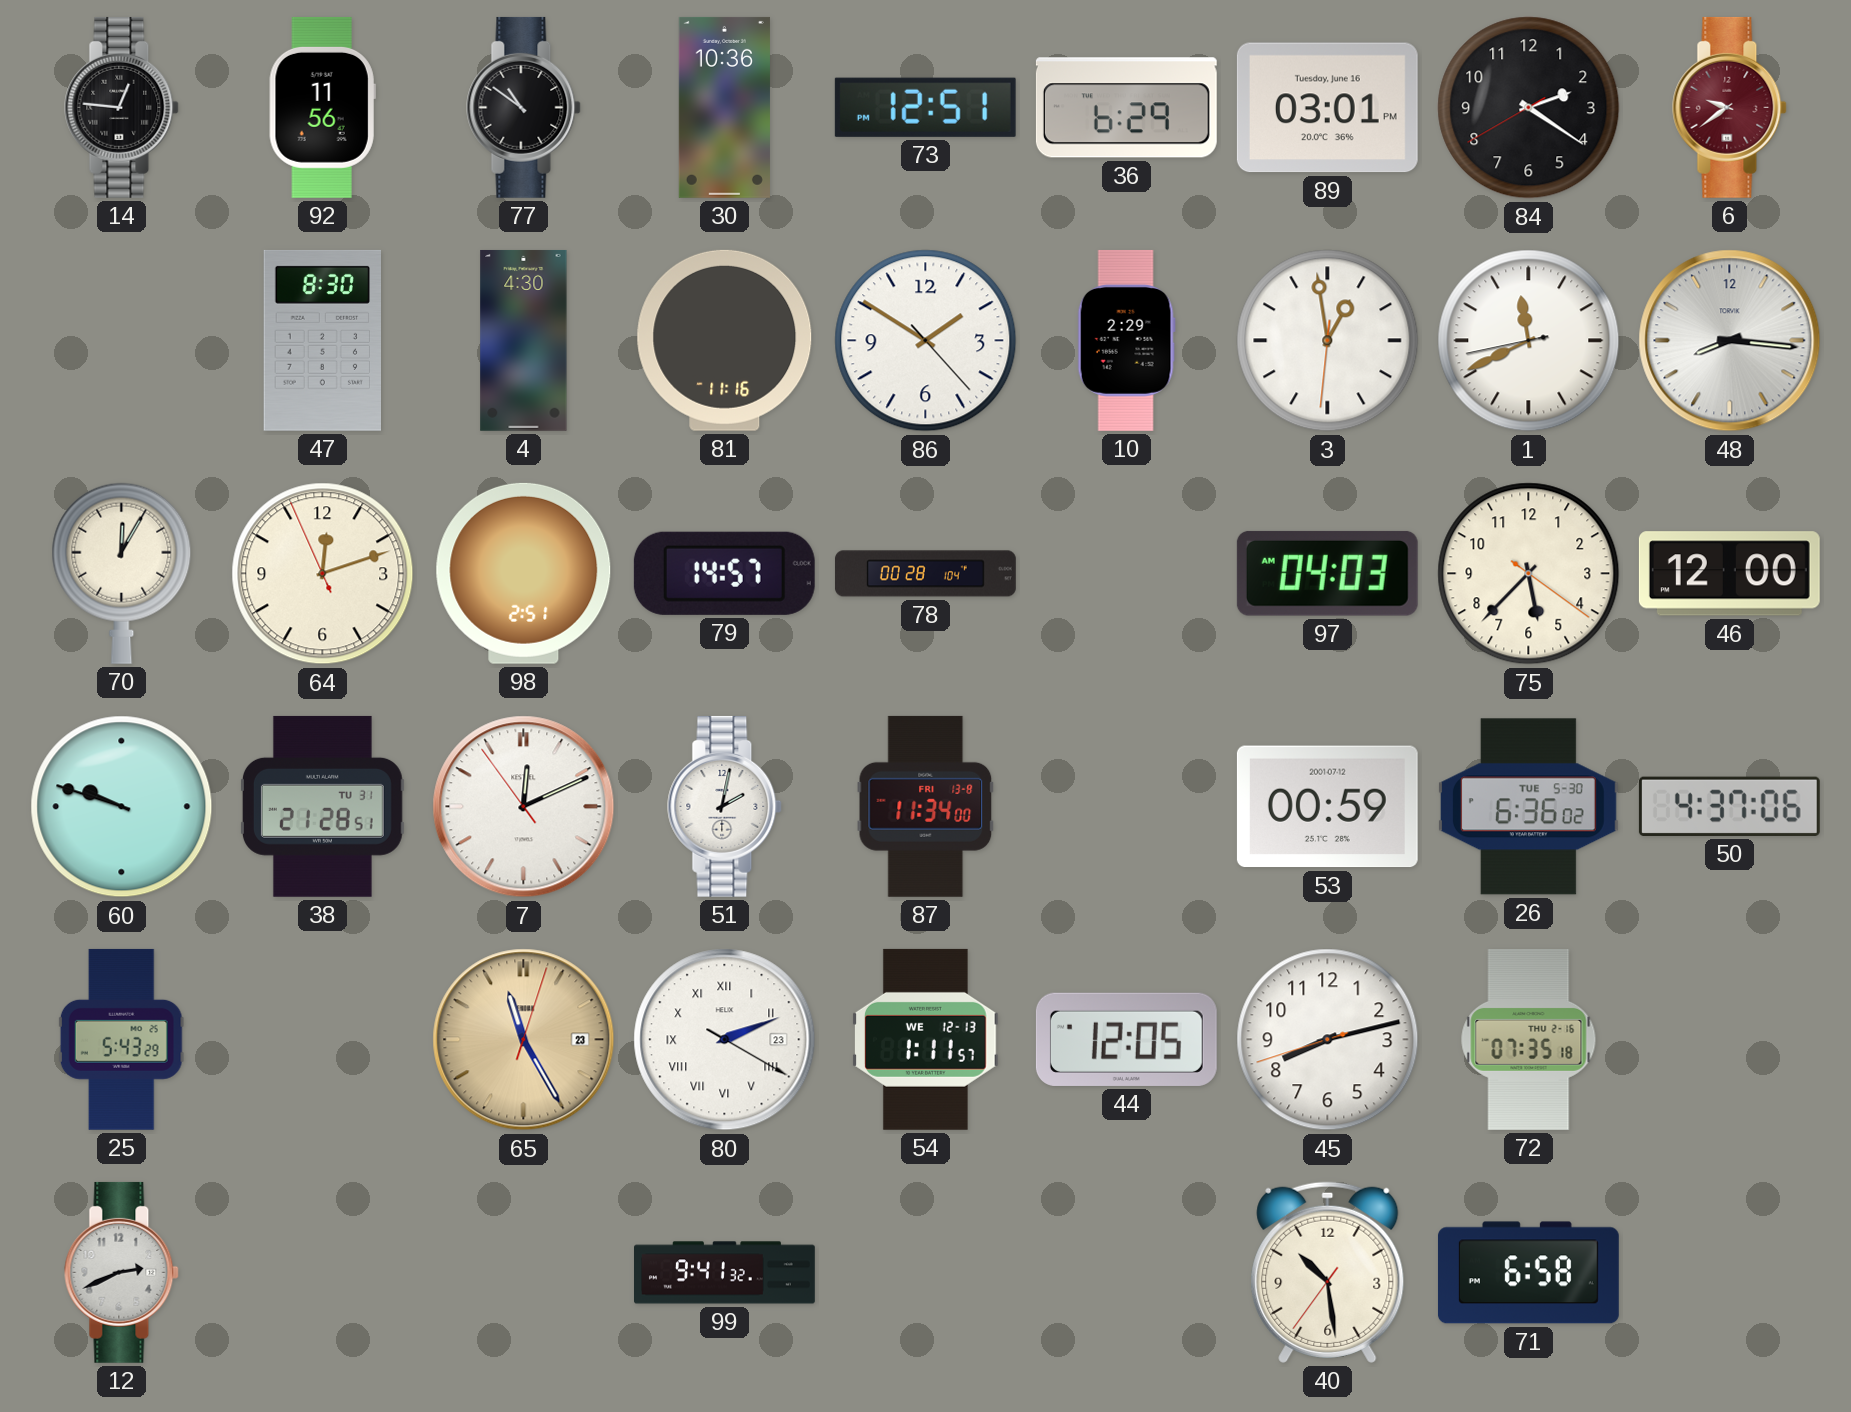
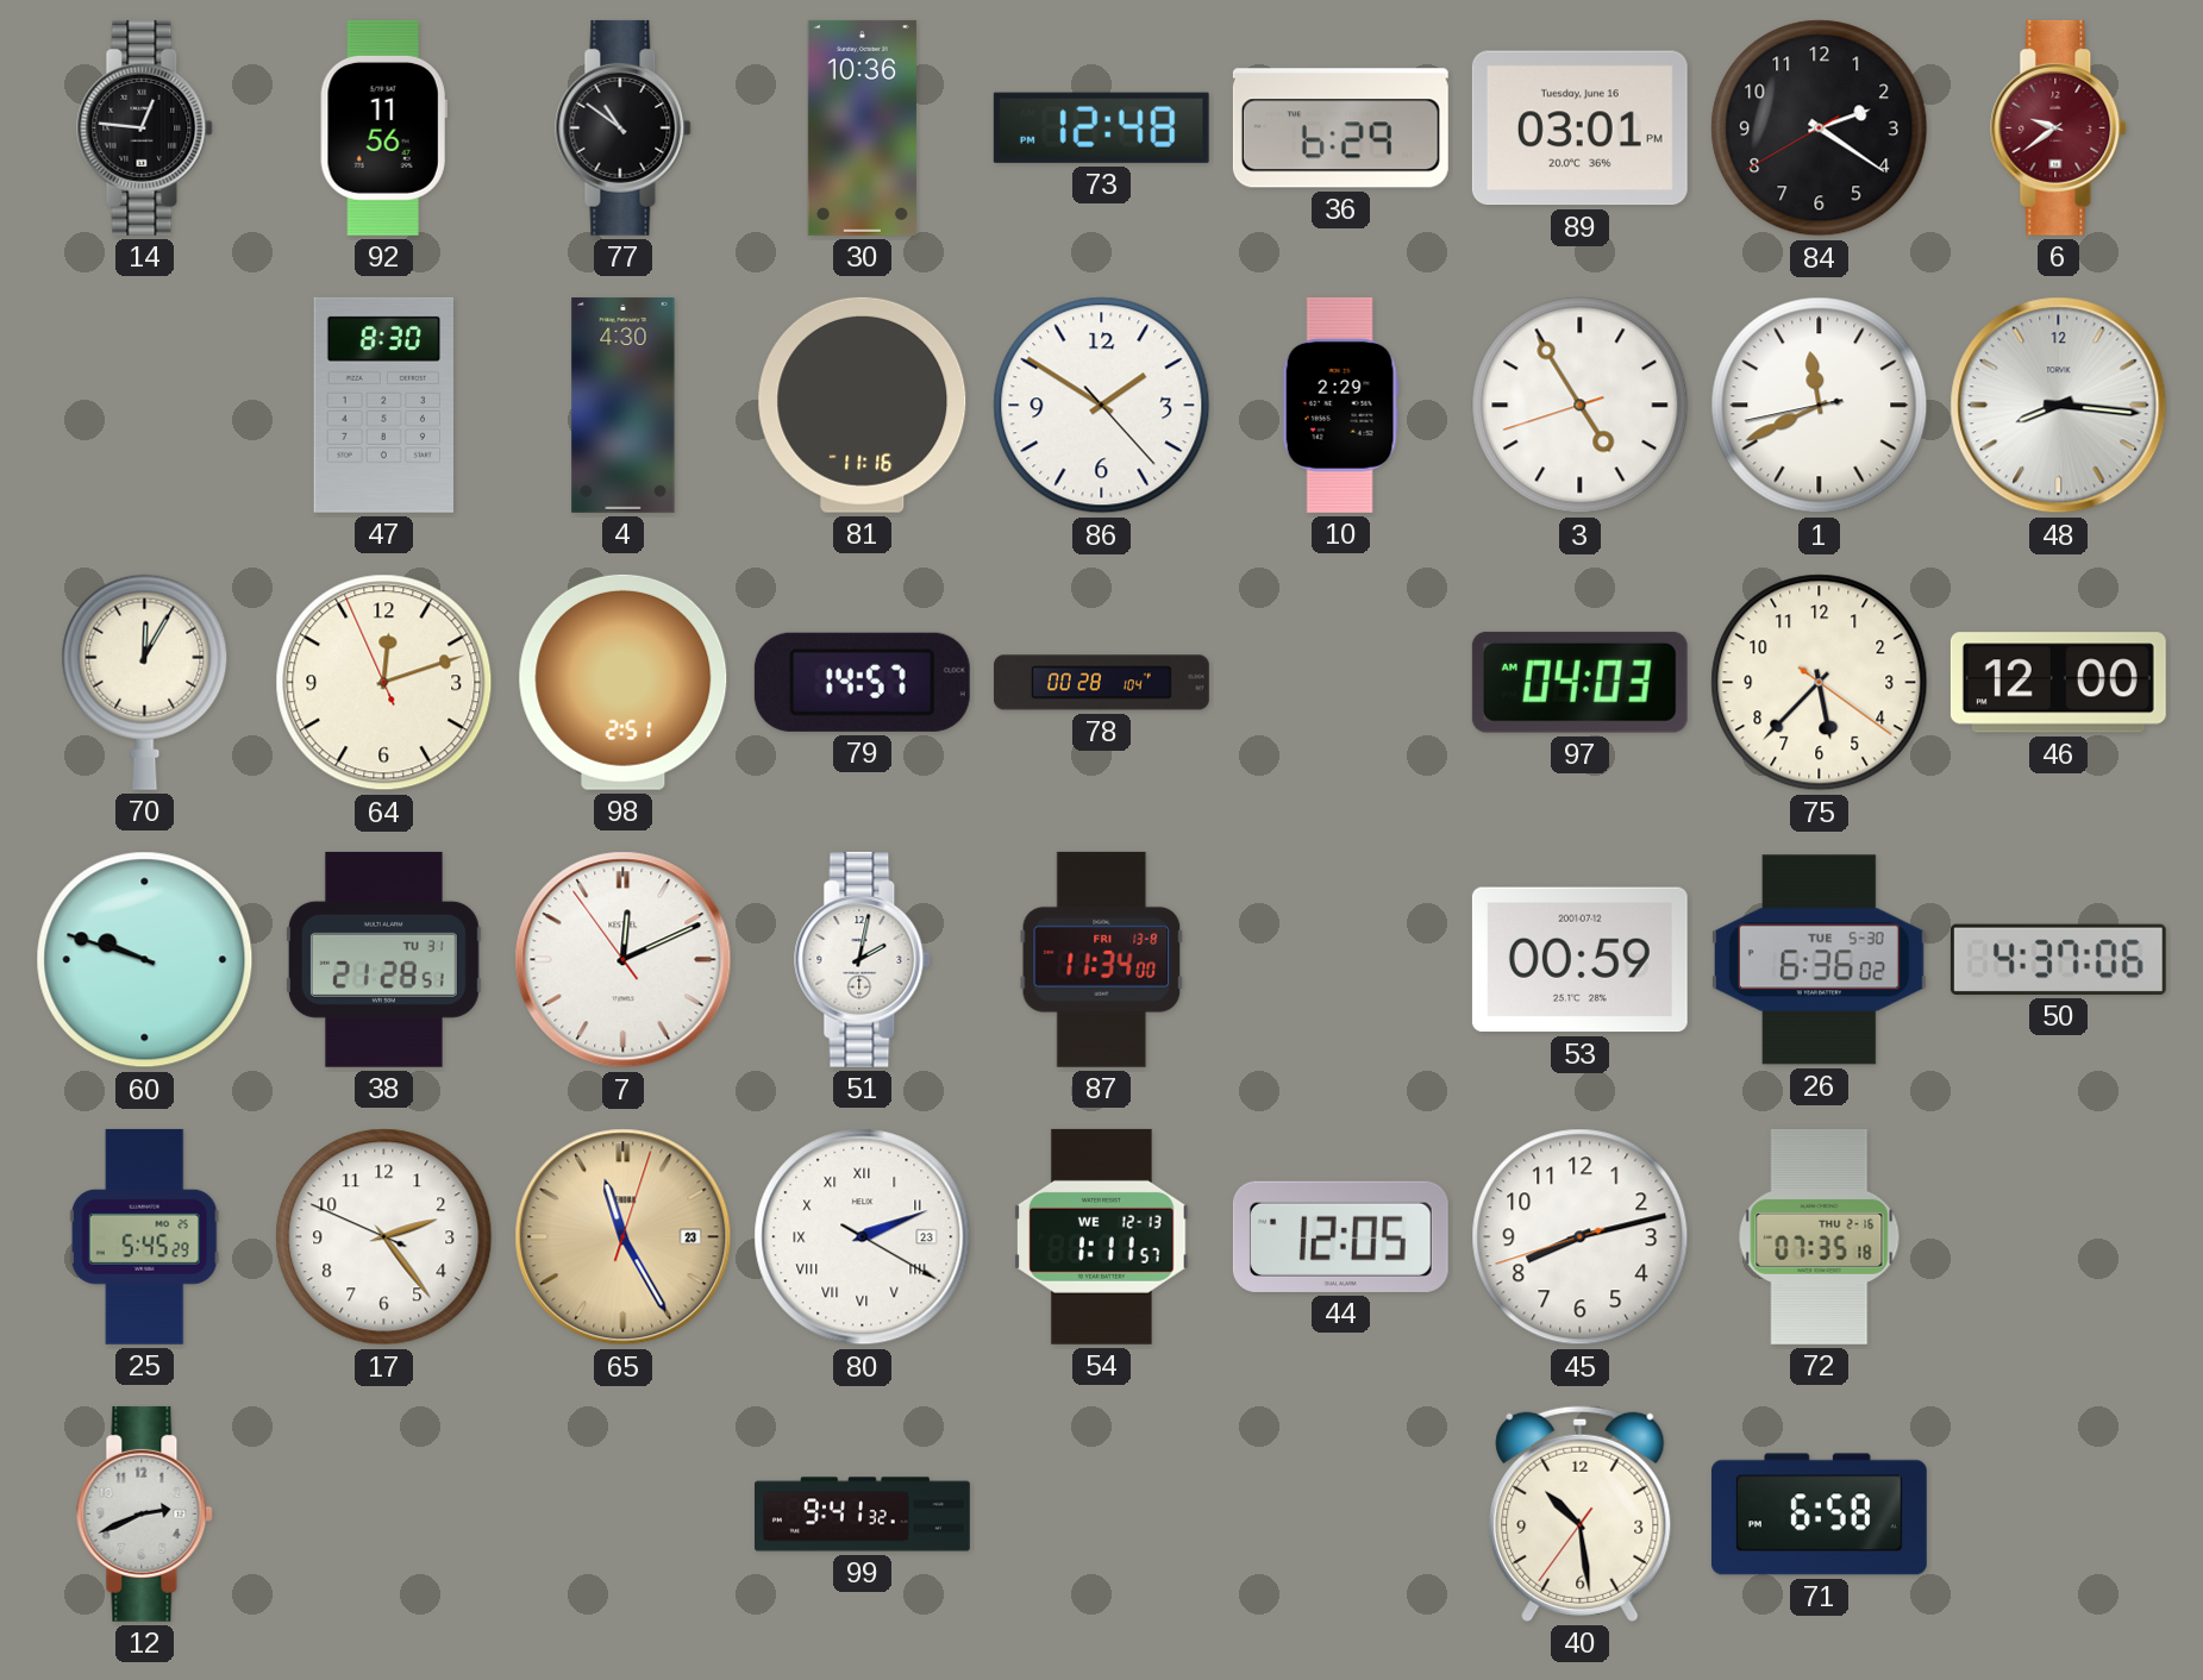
73: 12:51 -> 12:48 (1101, 127)
3: 12:58 -> 4:54 (1581, 406)
25: 5:43 -> 5:45 (144, 1236)
17: none -> 2:23 (384, 1237)
